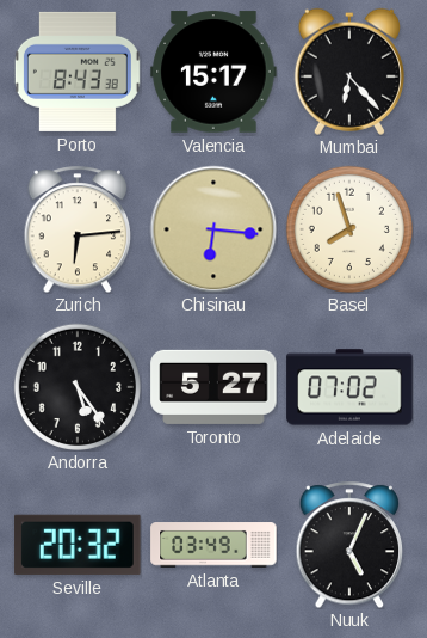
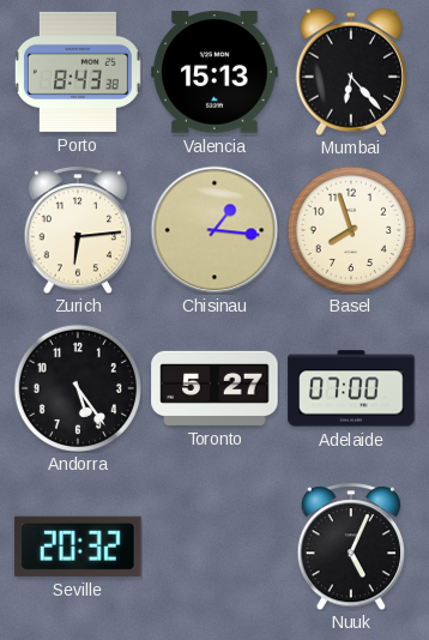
Valencia: 15:17 -> 15:13 (214, 72)
Chisinau: 6:16 -> 1:16 (214, 230)
Adelaide: 07:02 -> 07:00 (351, 388)
Atlanta: 03:49 -> none (213, 545)
